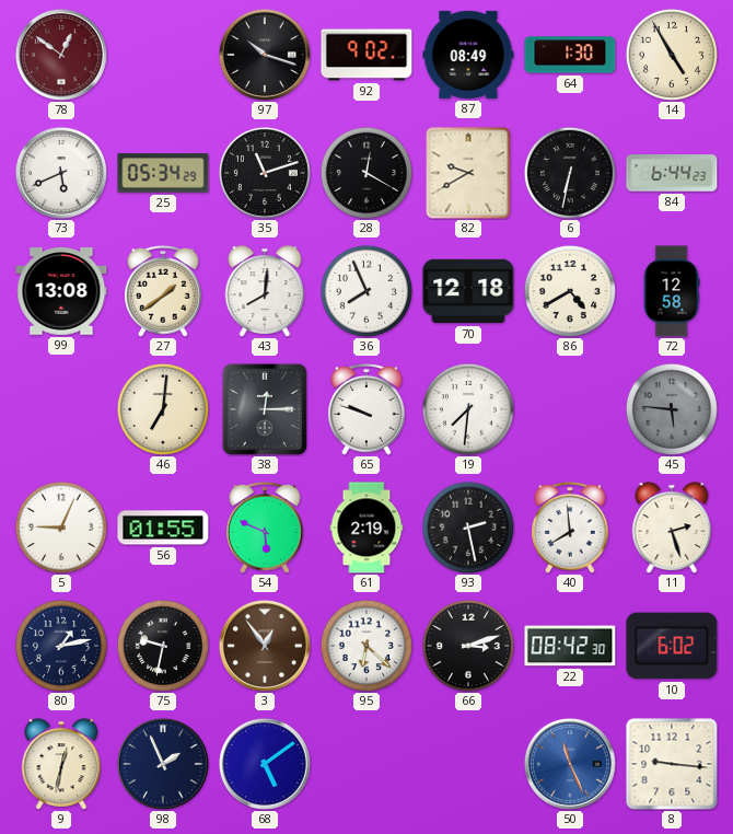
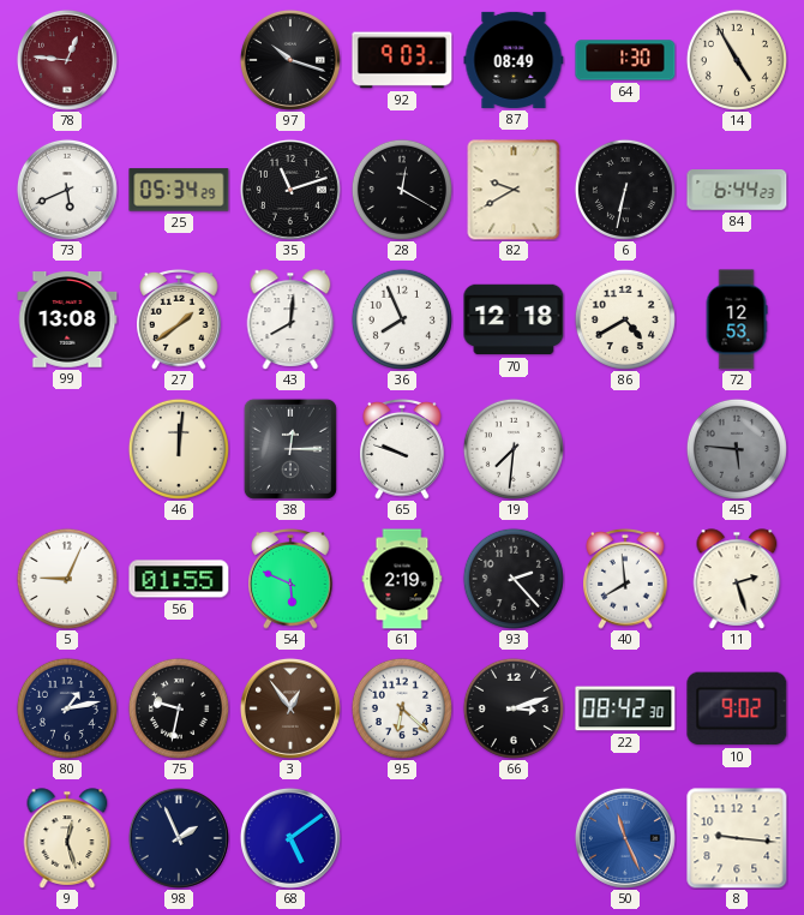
78: 12:51 -> 12:46 (67, 60)
92: 9:02 -> 9:03 (402, 60)
72: 12:58 -> 12:53 (737, 319)
46: 7:01 -> 12:01 (179, 449)
93: 2:28 -> 2:23 (514, 579)
10: 6:02 -> 9:02 (737, 708)
9: 12:32 -> 12:27 (67, 838)
